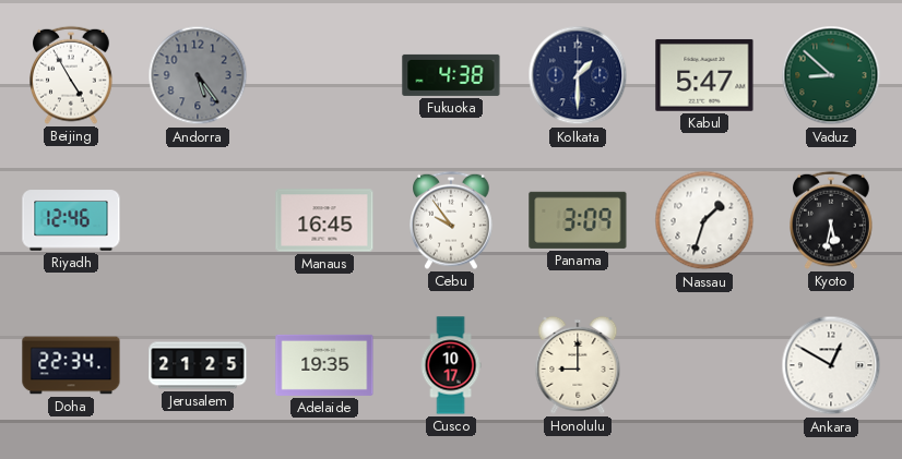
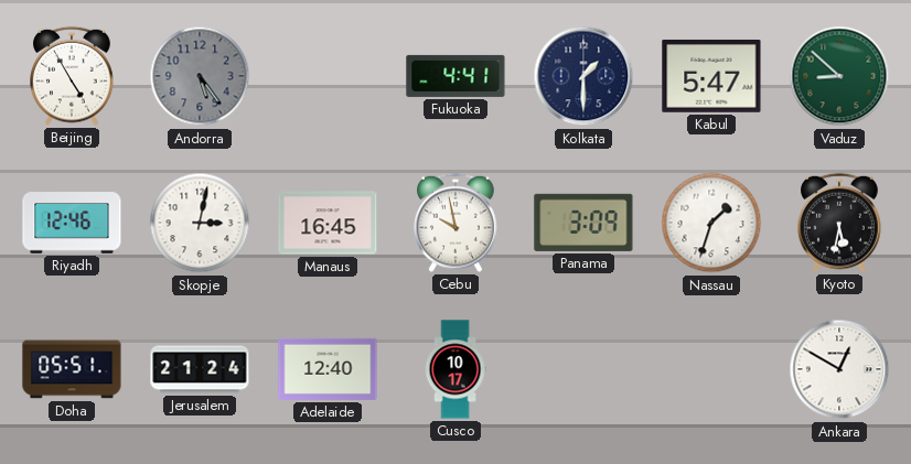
Fukuoka: 4:38 -> 4:41 (456, 76)
Skopje: none -> 3:02 (200, 223)
Cebu: 9:54 -> 9:58 (457, 223)
Doha: 22:34 -> 05:51 (72, 369)
Jerusalem: 21:25 -> 21:24 (200, 369)
Adelaide: 19:35 -> 12:40 (328, 369)
Honolulu: 9:00 -> none (578, 365)
